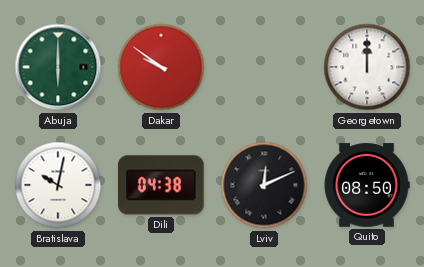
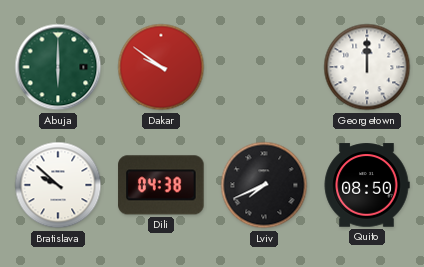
Bratislava: 10:02 -> 9:52 (58, 185)
Lviv: 12:11 -> 7:41 (264, 185)
